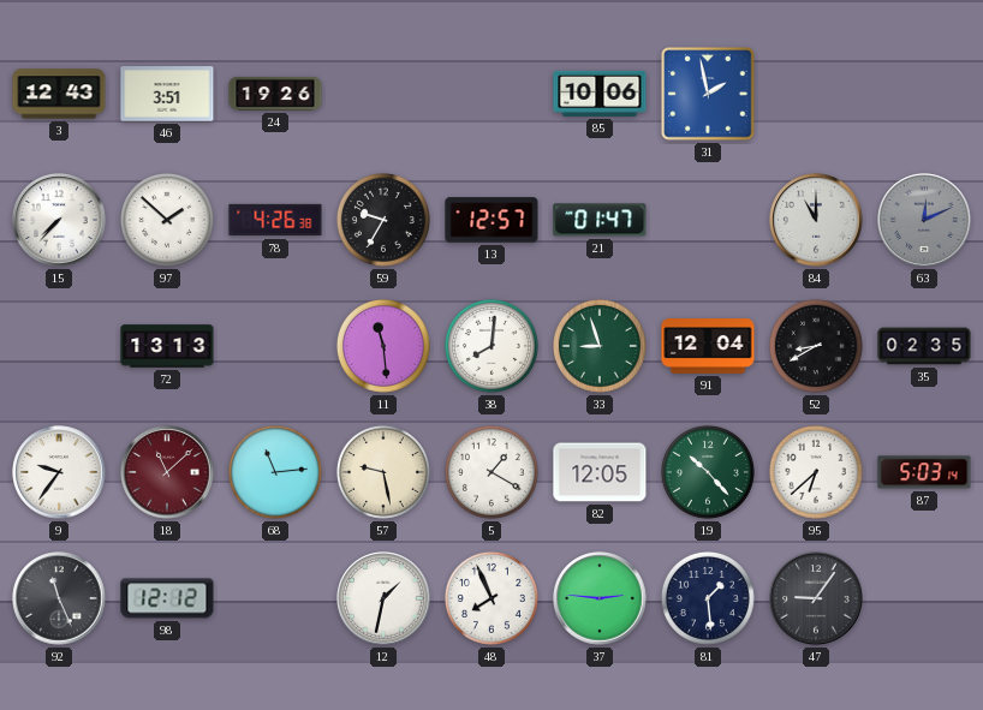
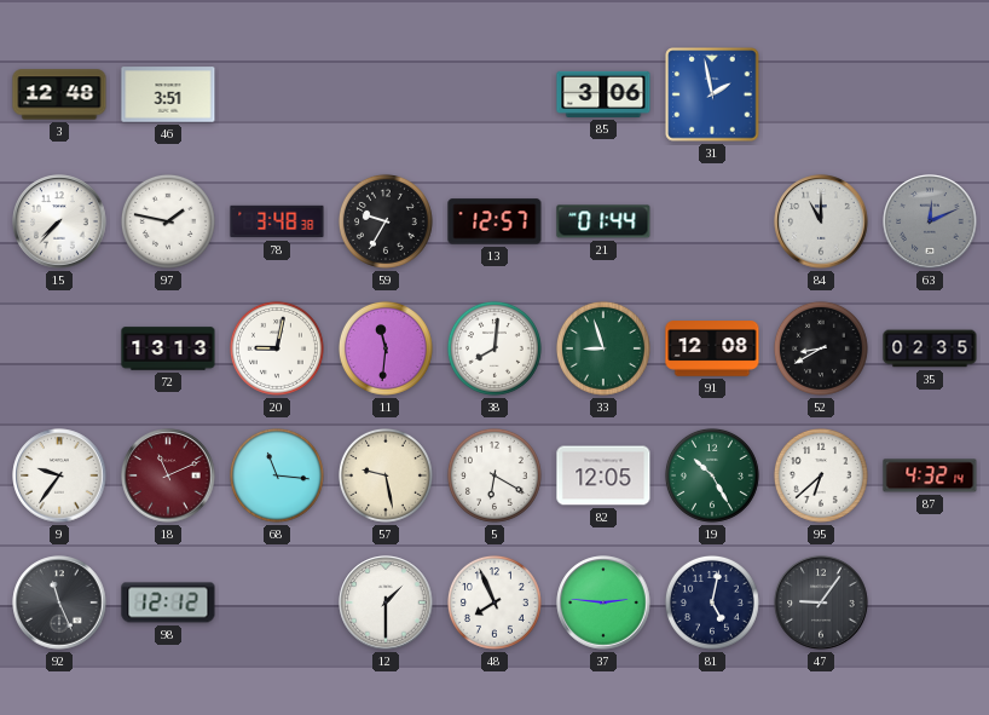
3: 12:43 -> 12:48 (59, 94)
24: 19:26 -> none (275, 94)
85: 10:06 -> 3:06 (603, 94)
97: 1:52 -> 1:47 (168, 221)
78: 4:26 -> 3:48 (277, 221)
21: 01:47 -> 01:44 (603, 221)
20: none -> 9:02 (277, 348)
11: 11:29 -> 11:31 (386, 348)
91: 12:04 -> 12:08 (712, 348)
18: 11:08 -> 11:11 (168, 475)
68: 11:14 -> 11:16 (277, 475)
5: 1:20 -> 6:20 (494, 475)
19: 10:23 -> 10:25 (712, 475)
87: 5:03 -> 4:32 (930, 475)
12: 1:32 -> 1:30 (386, 602)
81: 1:29 -> 5:02 (712, 602)
